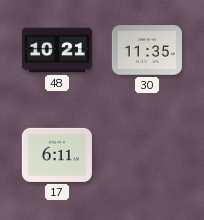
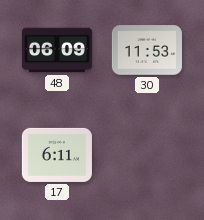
48: 10:21 -> 06:09 (57, 50)
30: 11:35 -> 11:53 (147, 50)
